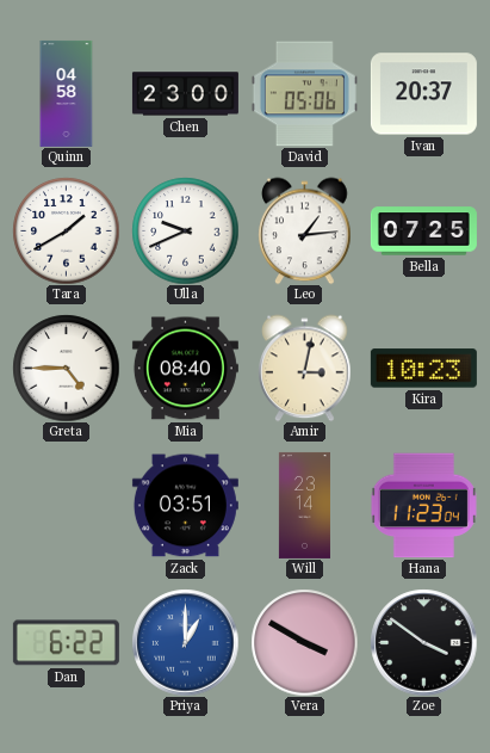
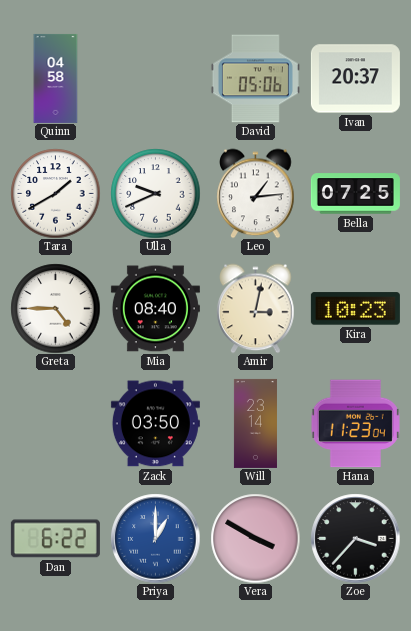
Chen: 23:00 -> none (185, 94)
Zack: 03:51 -> 03:50 (155, 424)
Zoe: 3:51 -> 3:37 (355, 538)
